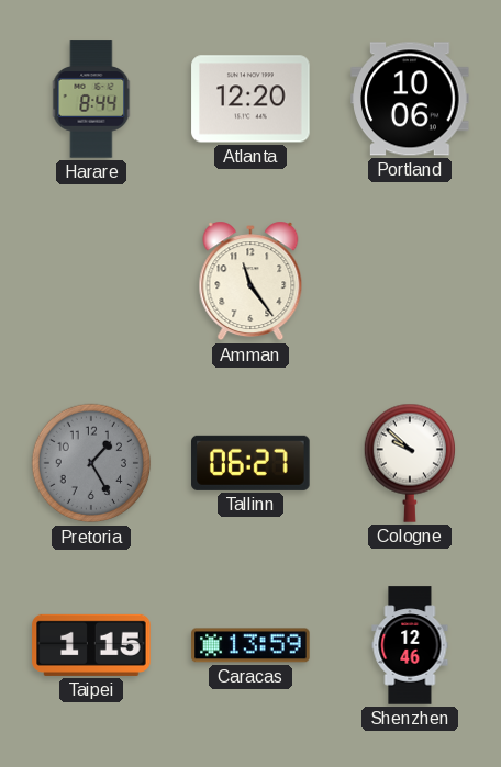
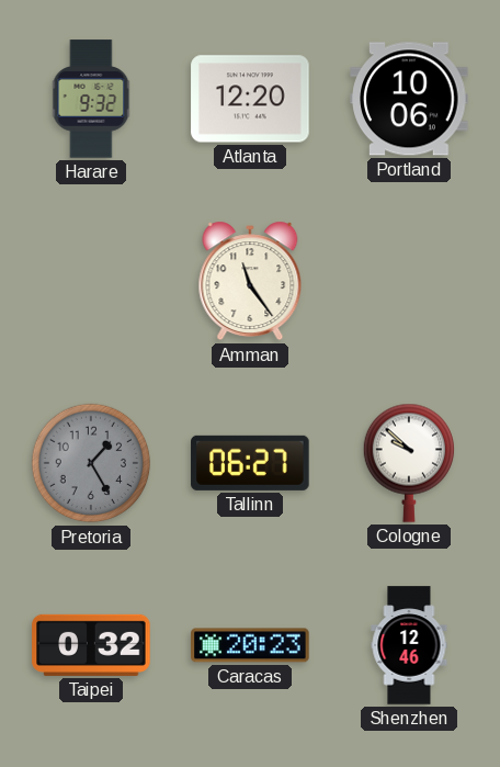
Harare: 8:44 -> 9:32 (91, 99)
Taipei: 1:15 -> 0:32 (91, 645)
Caracas: 13:59 -> 20:23 (250, 645)
